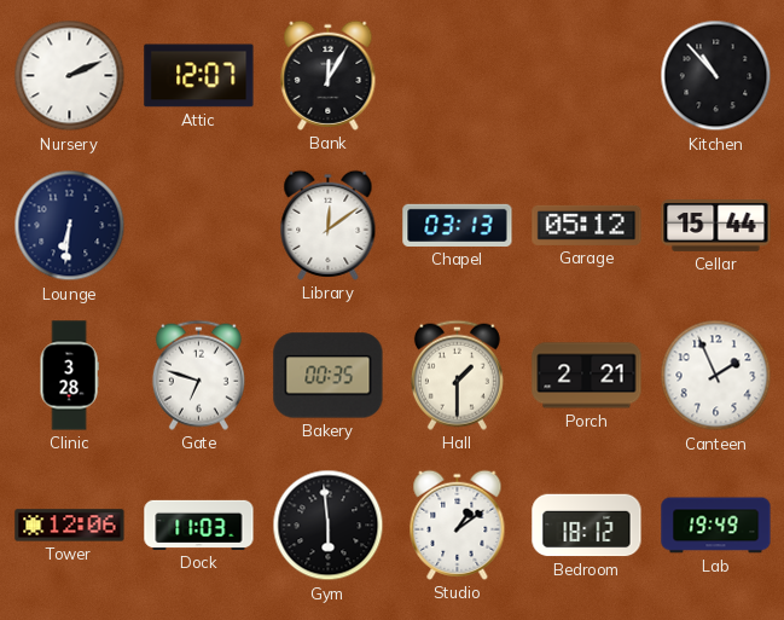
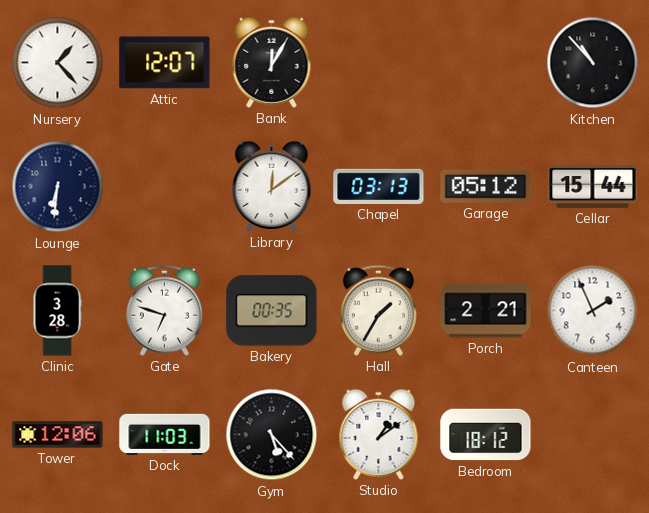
Nursery: 2:11 -> 1:23 (58, 63)
Hall: 1:30 -> 1:35 (378, 310)
Gym: 5:59 -> 5:23 (272, 435)
Lab: 19:49 -> none (716, 526)
